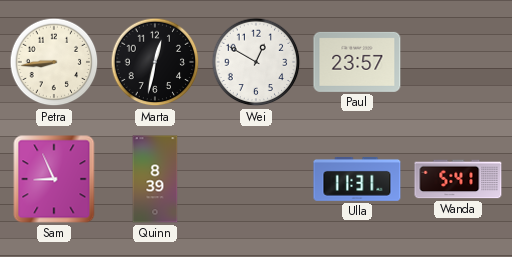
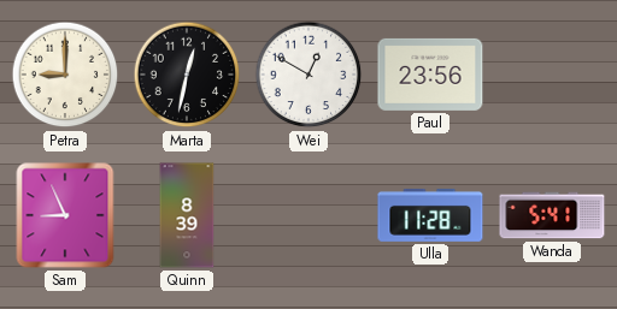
Petra: 8:44 -> 9:00 (65, 75)
Paul: 23:57 -> 23:56 (430, 75)
Ulla: 11:31 -> 11:28 (430, 215)
